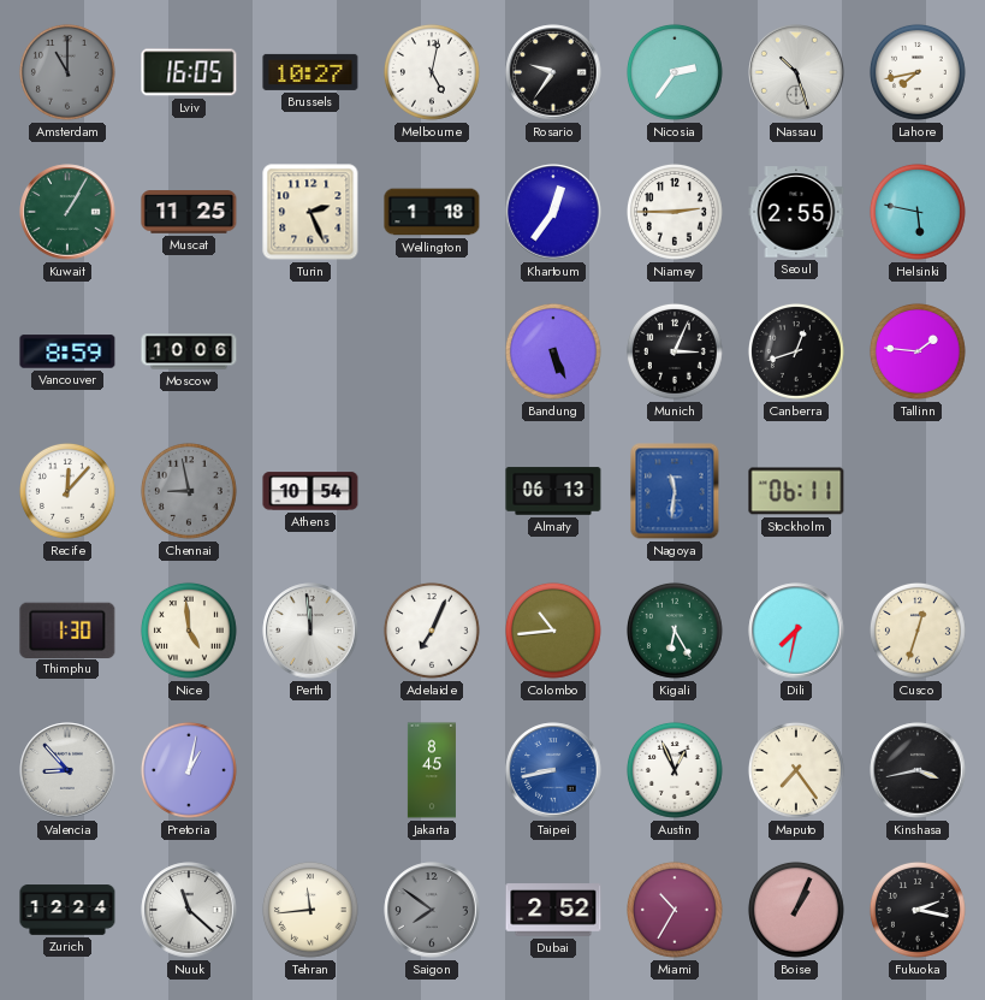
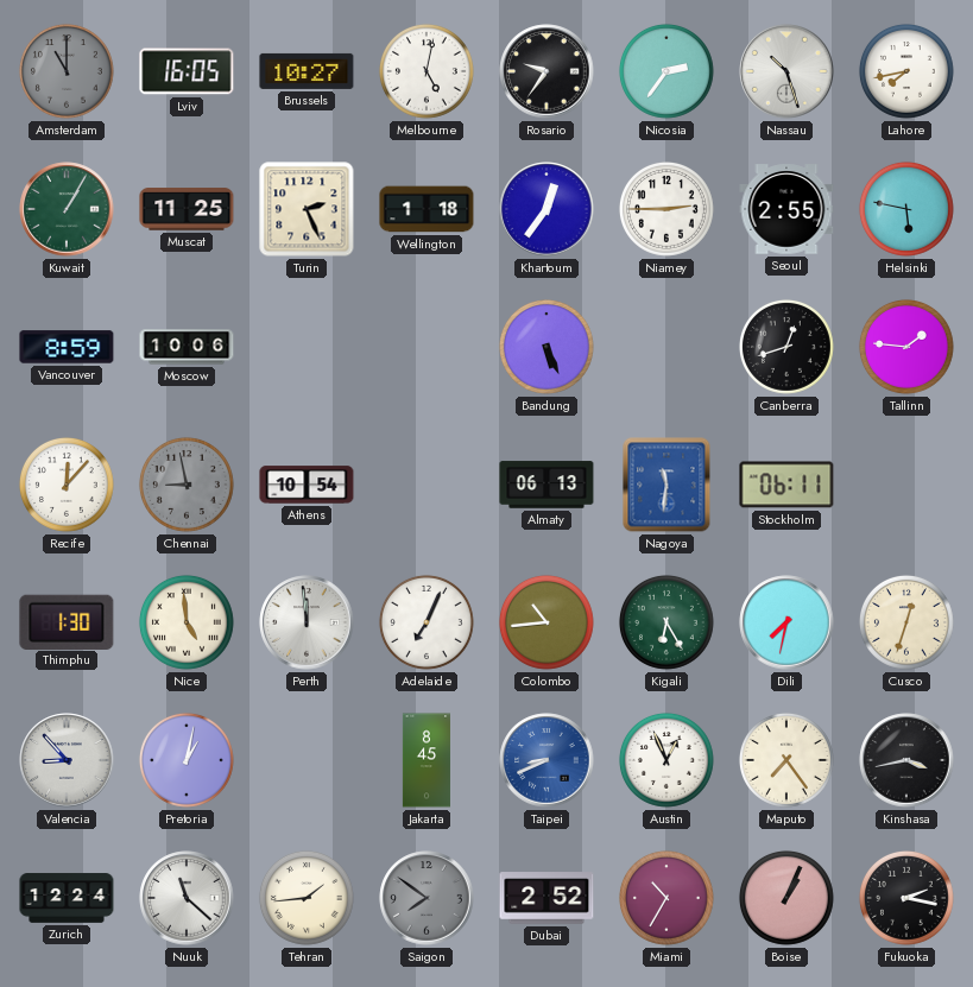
Munich: 3:04 -> none (675, 351)
Taipei: 8:43 -> 8:41 (546, 760)
Tehran: 11:44 -> 1:44 (307, 898)
